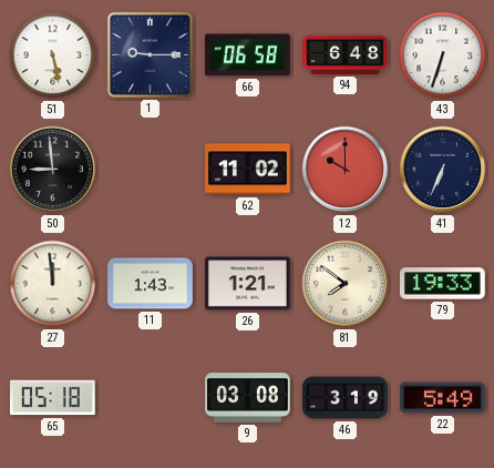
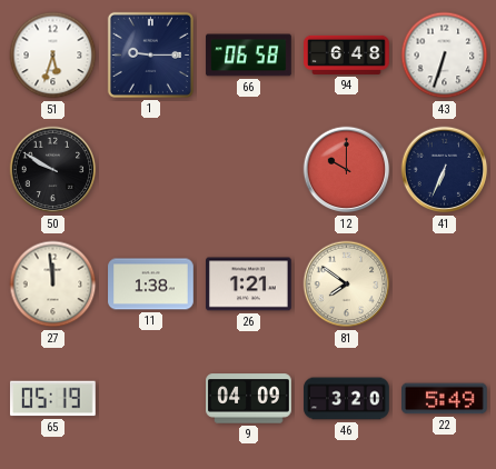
51: 5:28 -> 5:33 (53, 56)
50: 8:59 -> 9:50 (53, 170)
62: 11:02 -> none (248, 170)
11: 1:43 -> 1:38 (151, 285)
79: 19:33 -> none (443, 284)
65: 05:18 -> 05:19 (53, 399)
9: 03:08 -> 04:09 (249, 399)
46: 3:19 -> 3:20 (347, 399)
